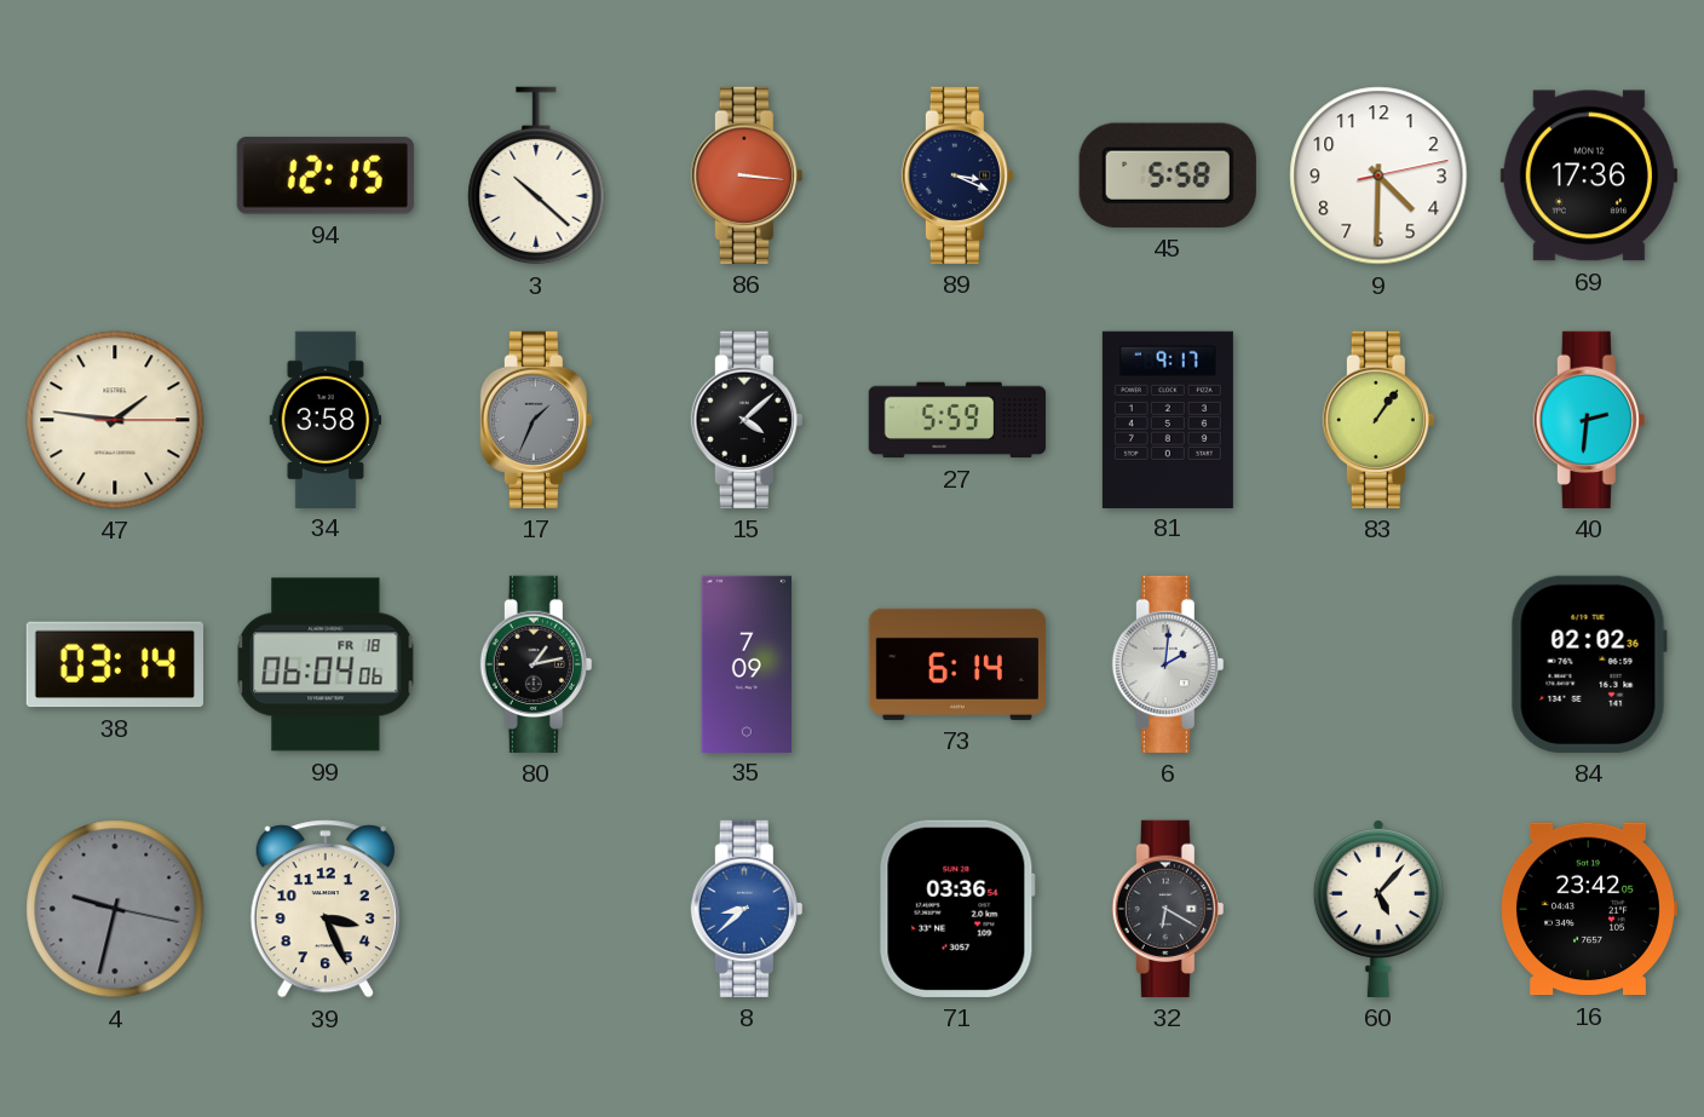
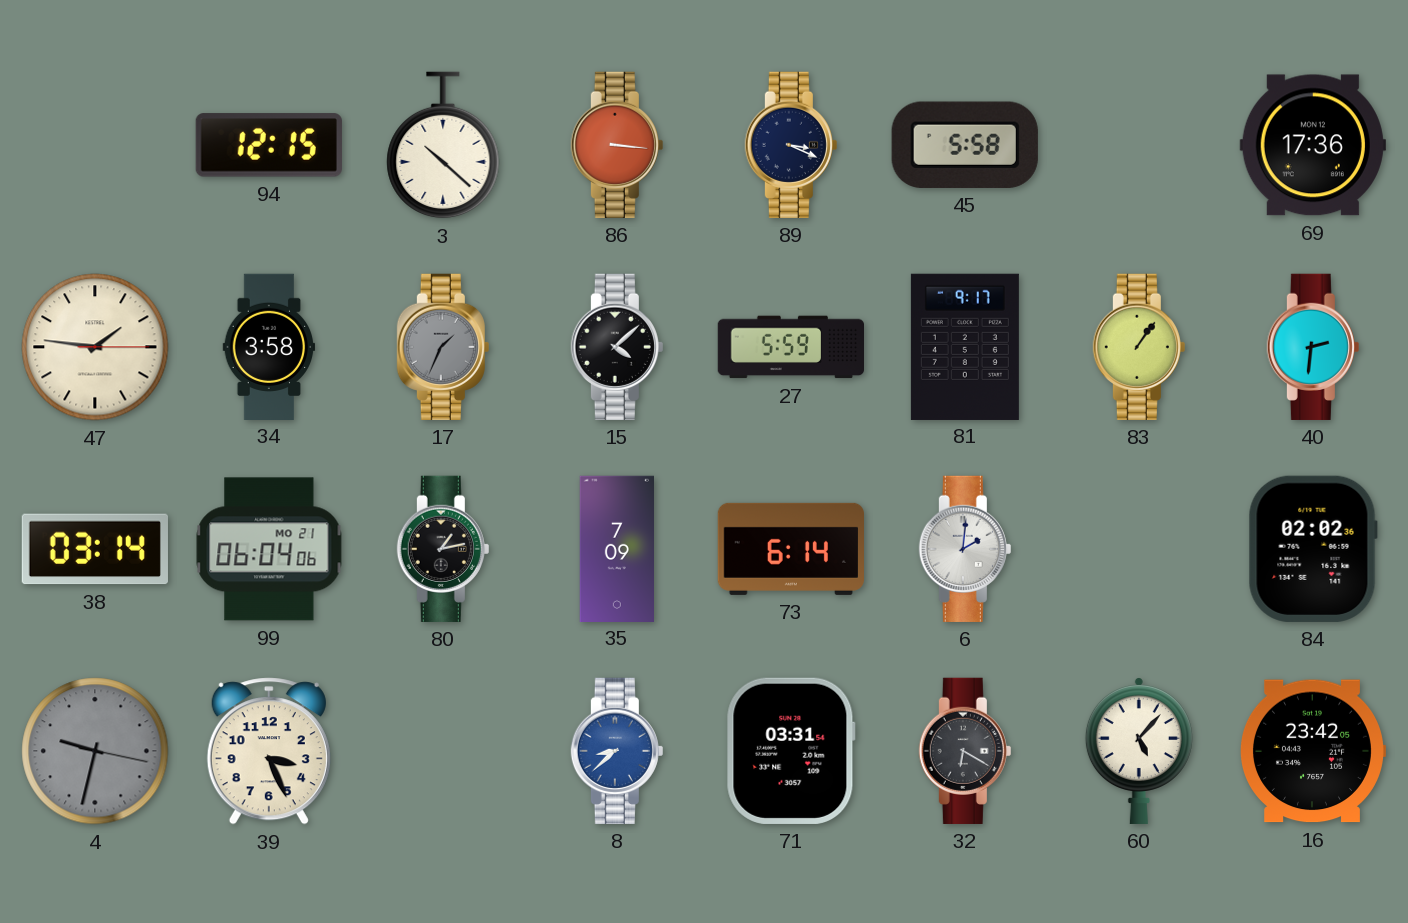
9: 4:30 -> none (1378, 175)
99 date: FR 18 -> MO 21 (269, 549)
71: 03:36 -> 03:31 (791, 751)
